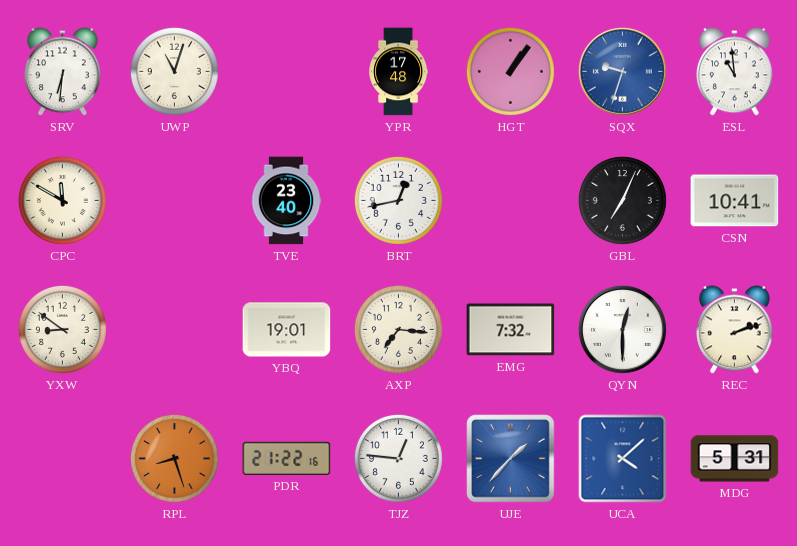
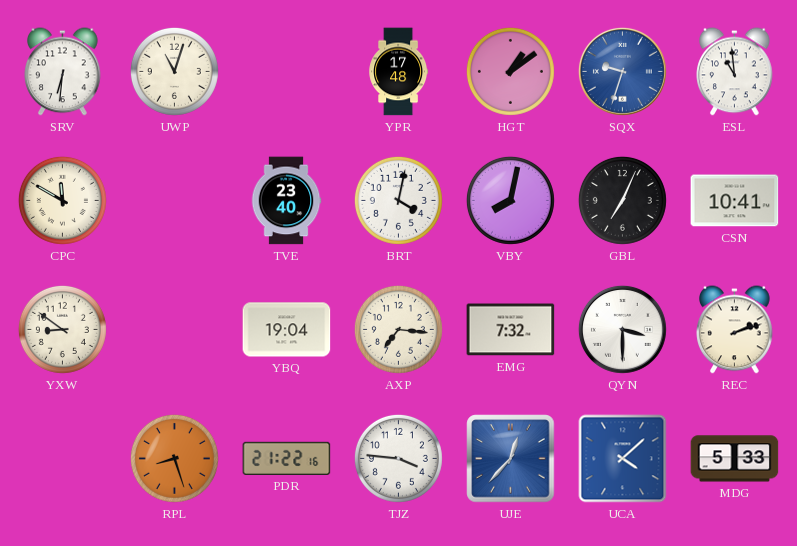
HGT: 1:06 -> 1:09 (510, 71)
BRT: 12:43 -> 4:02 (398, 200)
VBY: none -> 8:02 (510, 200)
YBQ: 19:01 -> 19:04 (287, 330)
QYN: 12:30 -> 3:30 (622, 329)
TJZ: 12:46 -> 3:46 (398, 458)
UJE: 1:37 -> 12:37 (511, 459)
MDG: 5:31 -> 5:33 (735, 459)
